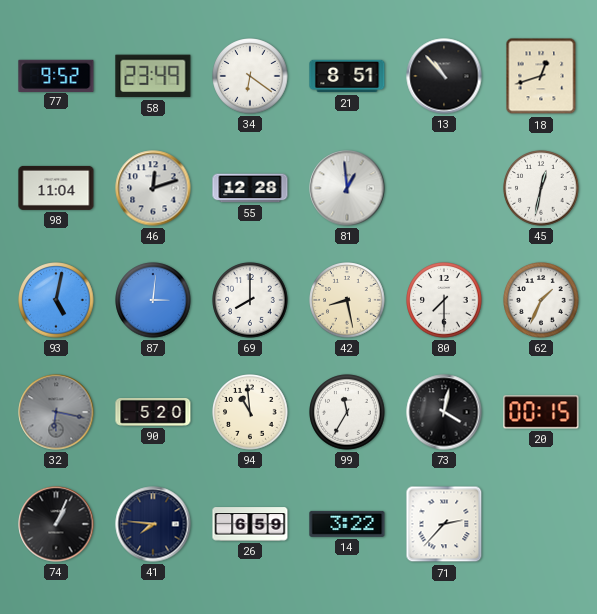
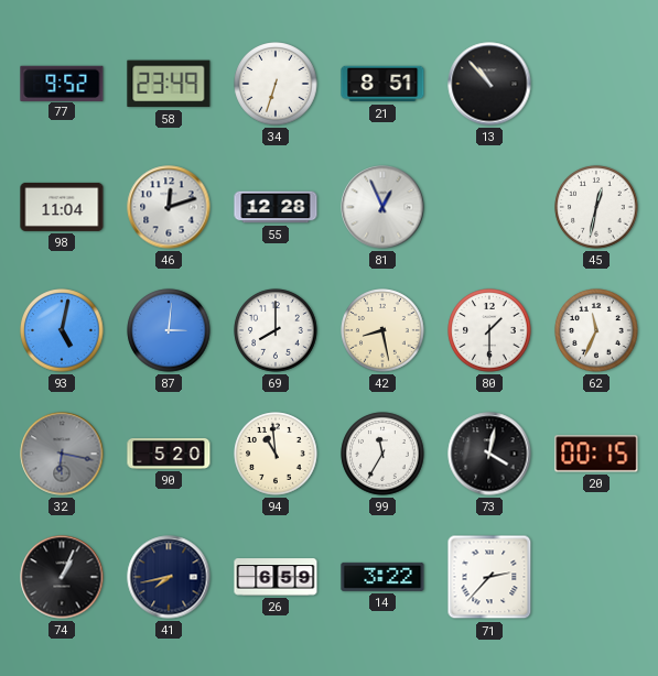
34: 6:21 -> 6:33 (276, 84)
18: 12:42 -> none (541, 76)
81: 12:59 -> 12:56 (382, 207)
80: 7:30 -> 1:30 (489, 330)
62: 1:34 -> 11:34 (596, 330)
41: 7:46 -> 7:43 (169, 577)
